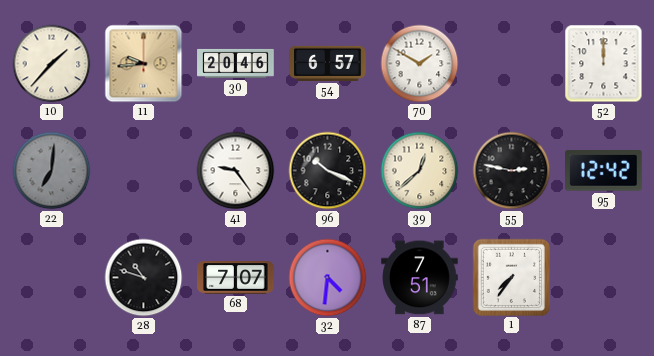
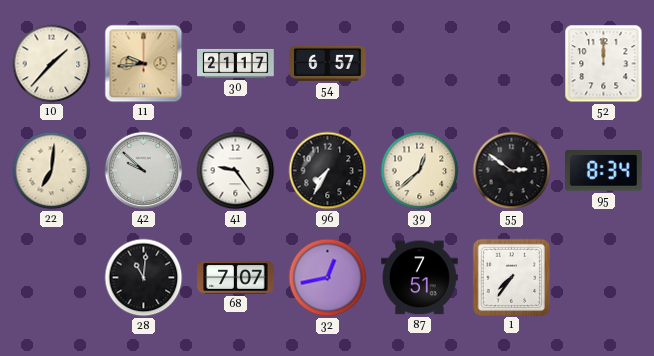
30: 20:46 -> 21:17 (236, 63)
70: 1:50 -> none (420, 64)
22 dial: grey -> cream (52, 171)
42: none -> 9:52 (144, 171)
96: 10:19 -> 7:35 (328, 171)
55: 2:47 -> 2:51 (512, 171)
95: 12:42 -> 8:34 (604, 171)
28: 10:48 -> 11:01 (144, 278)
32: 4:31 -> 12:43 (328, 278)
